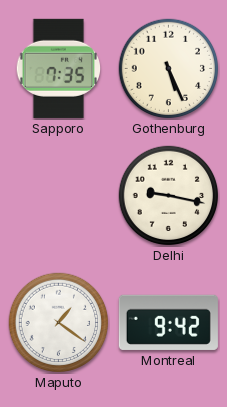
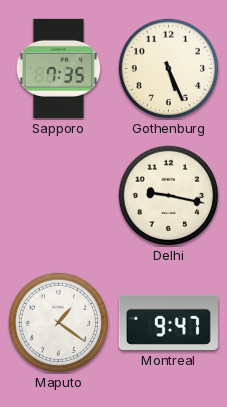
Montreal: 9:42 -> 9:47 (168, 322)
